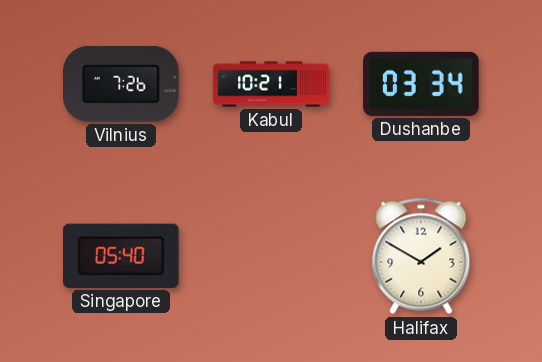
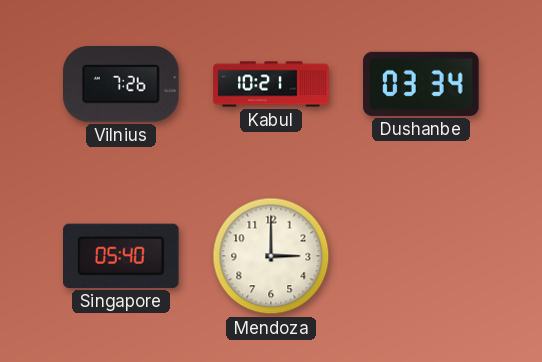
Mendoza: none -> 3:00 (271, 256)
Halifax: 1:50 -> none (421, 256)
